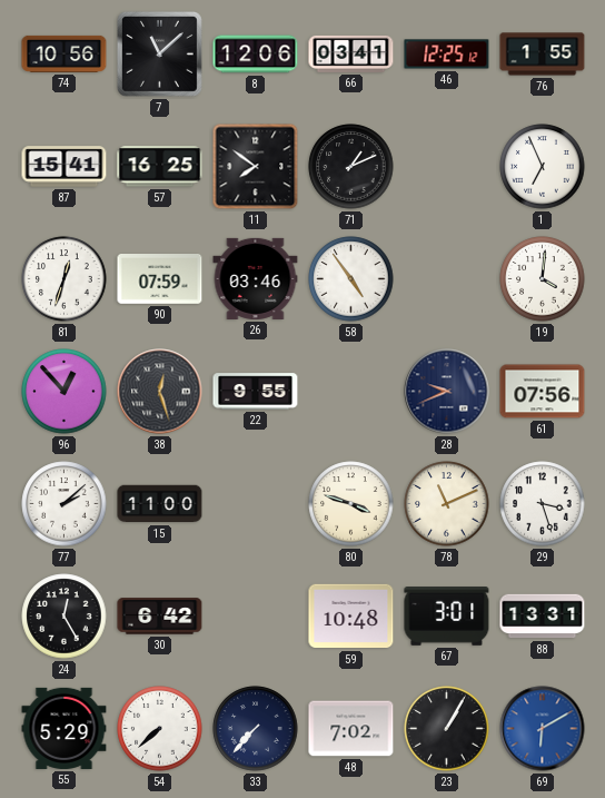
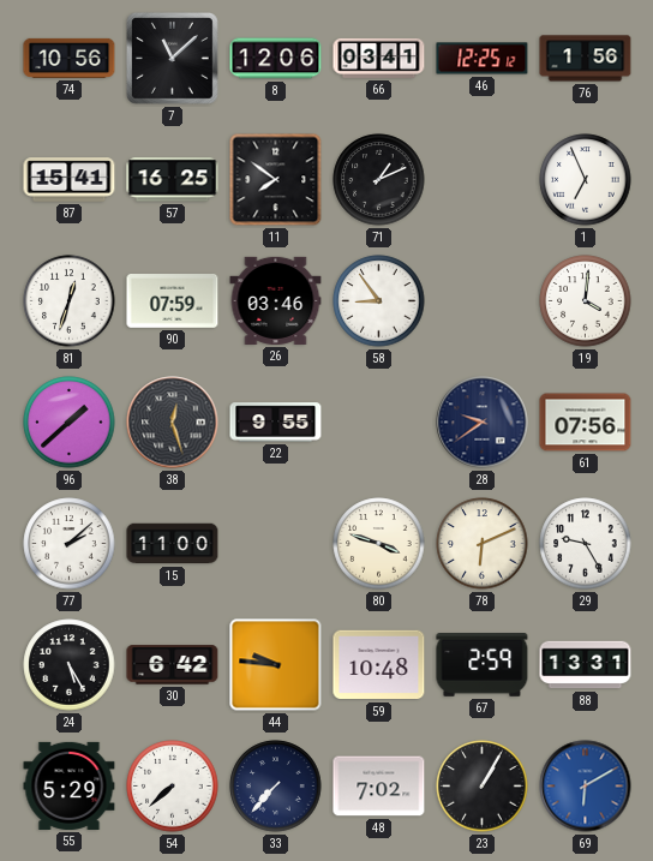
76: 1:55 -> 1:56 (586, 59)
58: 4:54 -> 8:54 (379, 301)
96: 12:53 -> 1:38 (70, 423)
28: 9:41 -> 9:39 (483, 423)
78: 11:11 -> 6:11 (483, 544)
29: 3:27 -> 9:25 (586, 544)
24: 12:25 -> 5:25 (70, 665)
44: none -> 9:46 (276, 665)
67: 3:01 -> 2:59 (483, 665)
